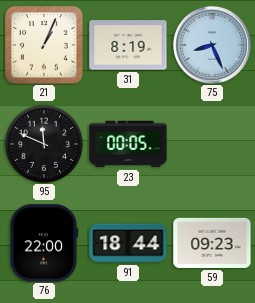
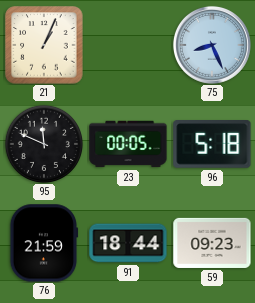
31: 8:19 -> none (128, 45)
96: none -> 5:18 (212, 144)
76: 22:00 -> 21:59 (44, 243)
